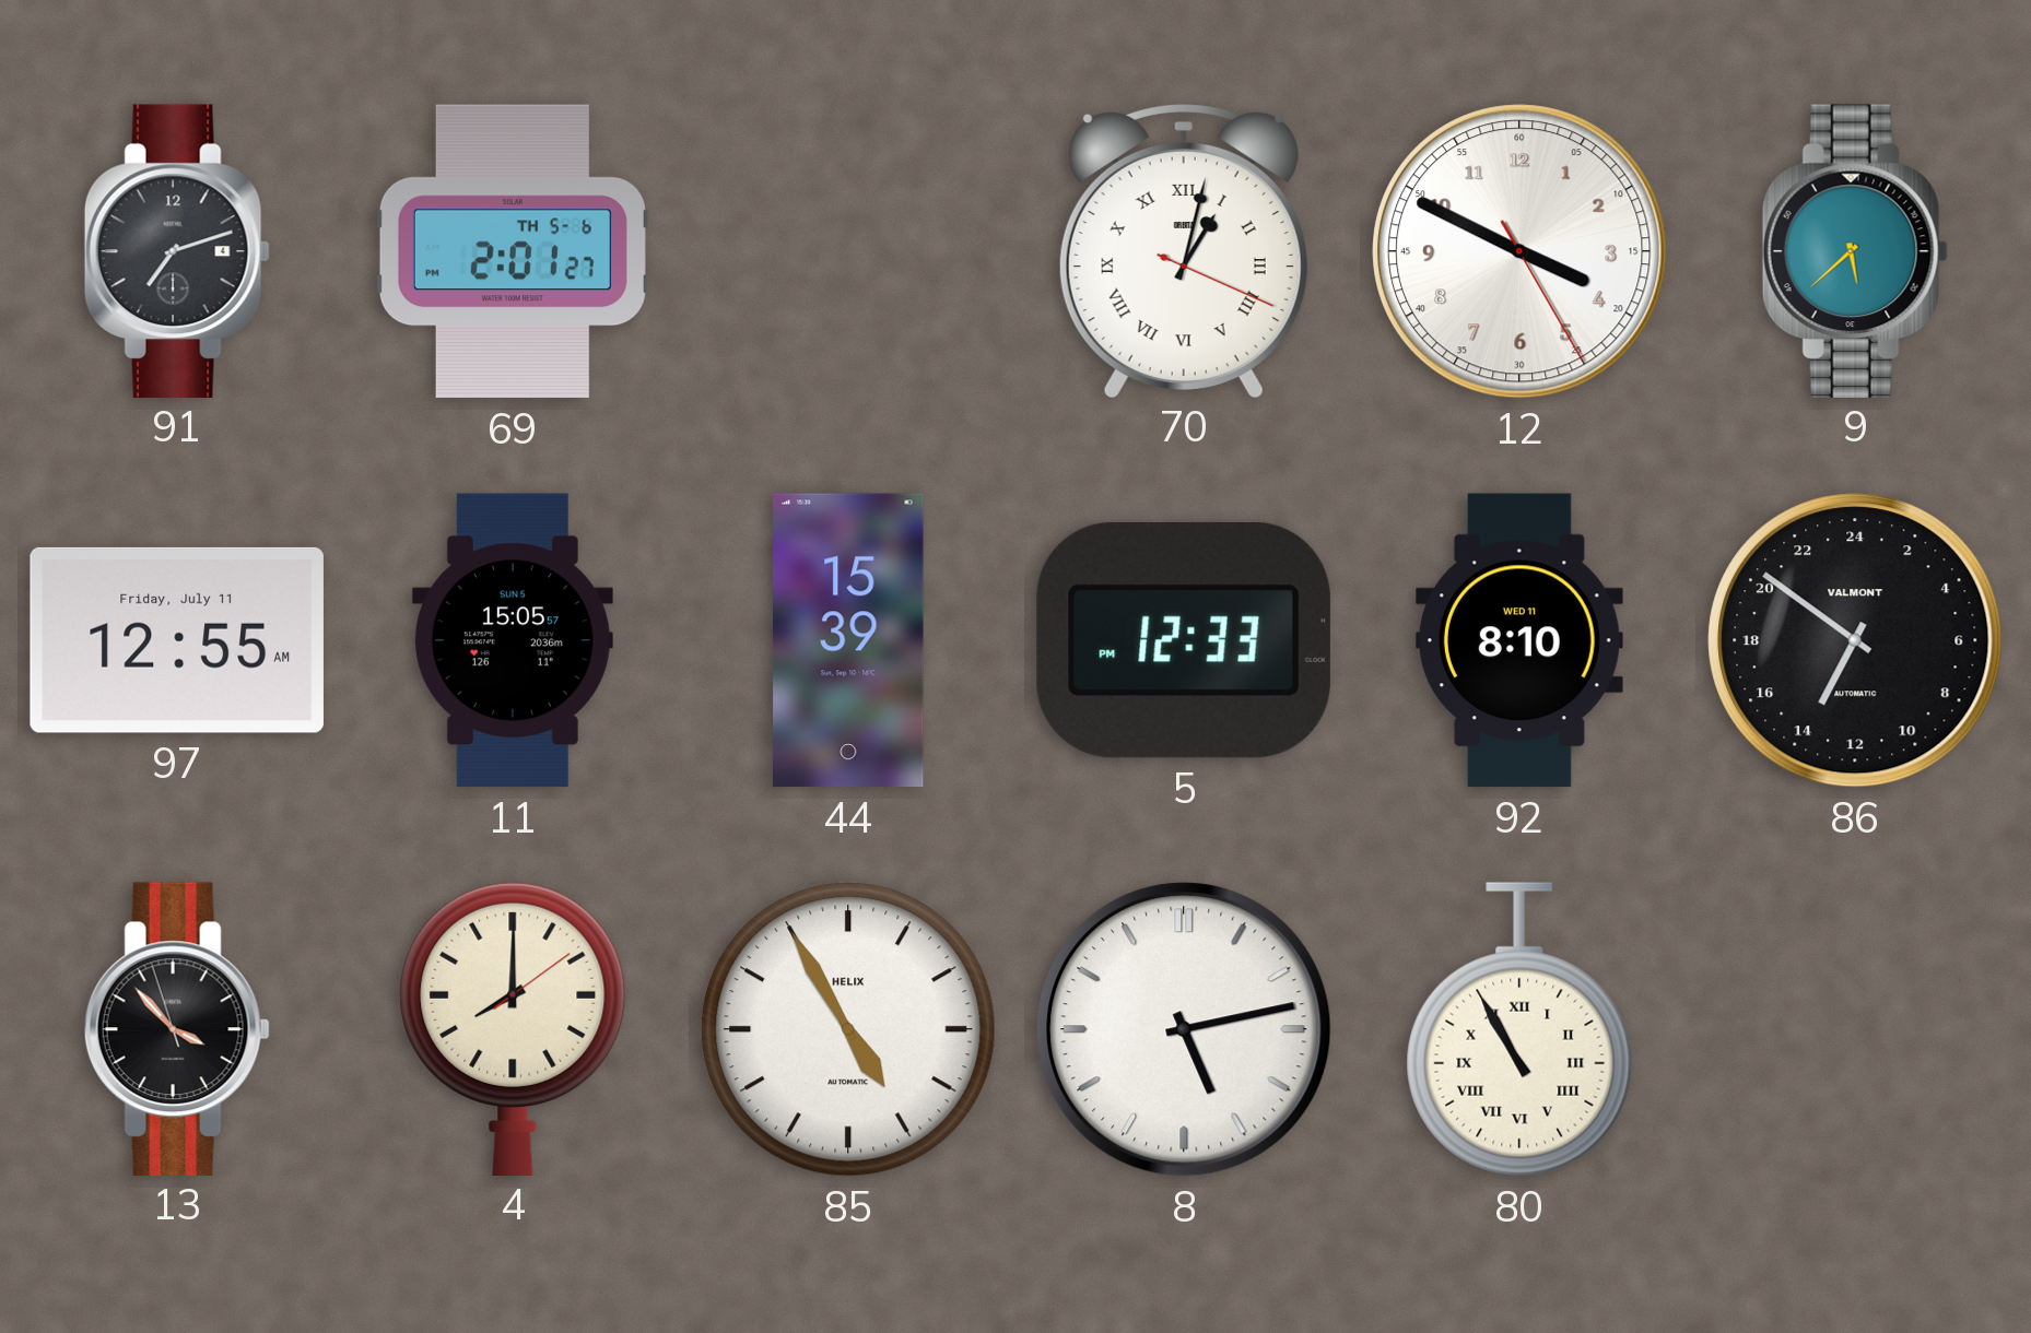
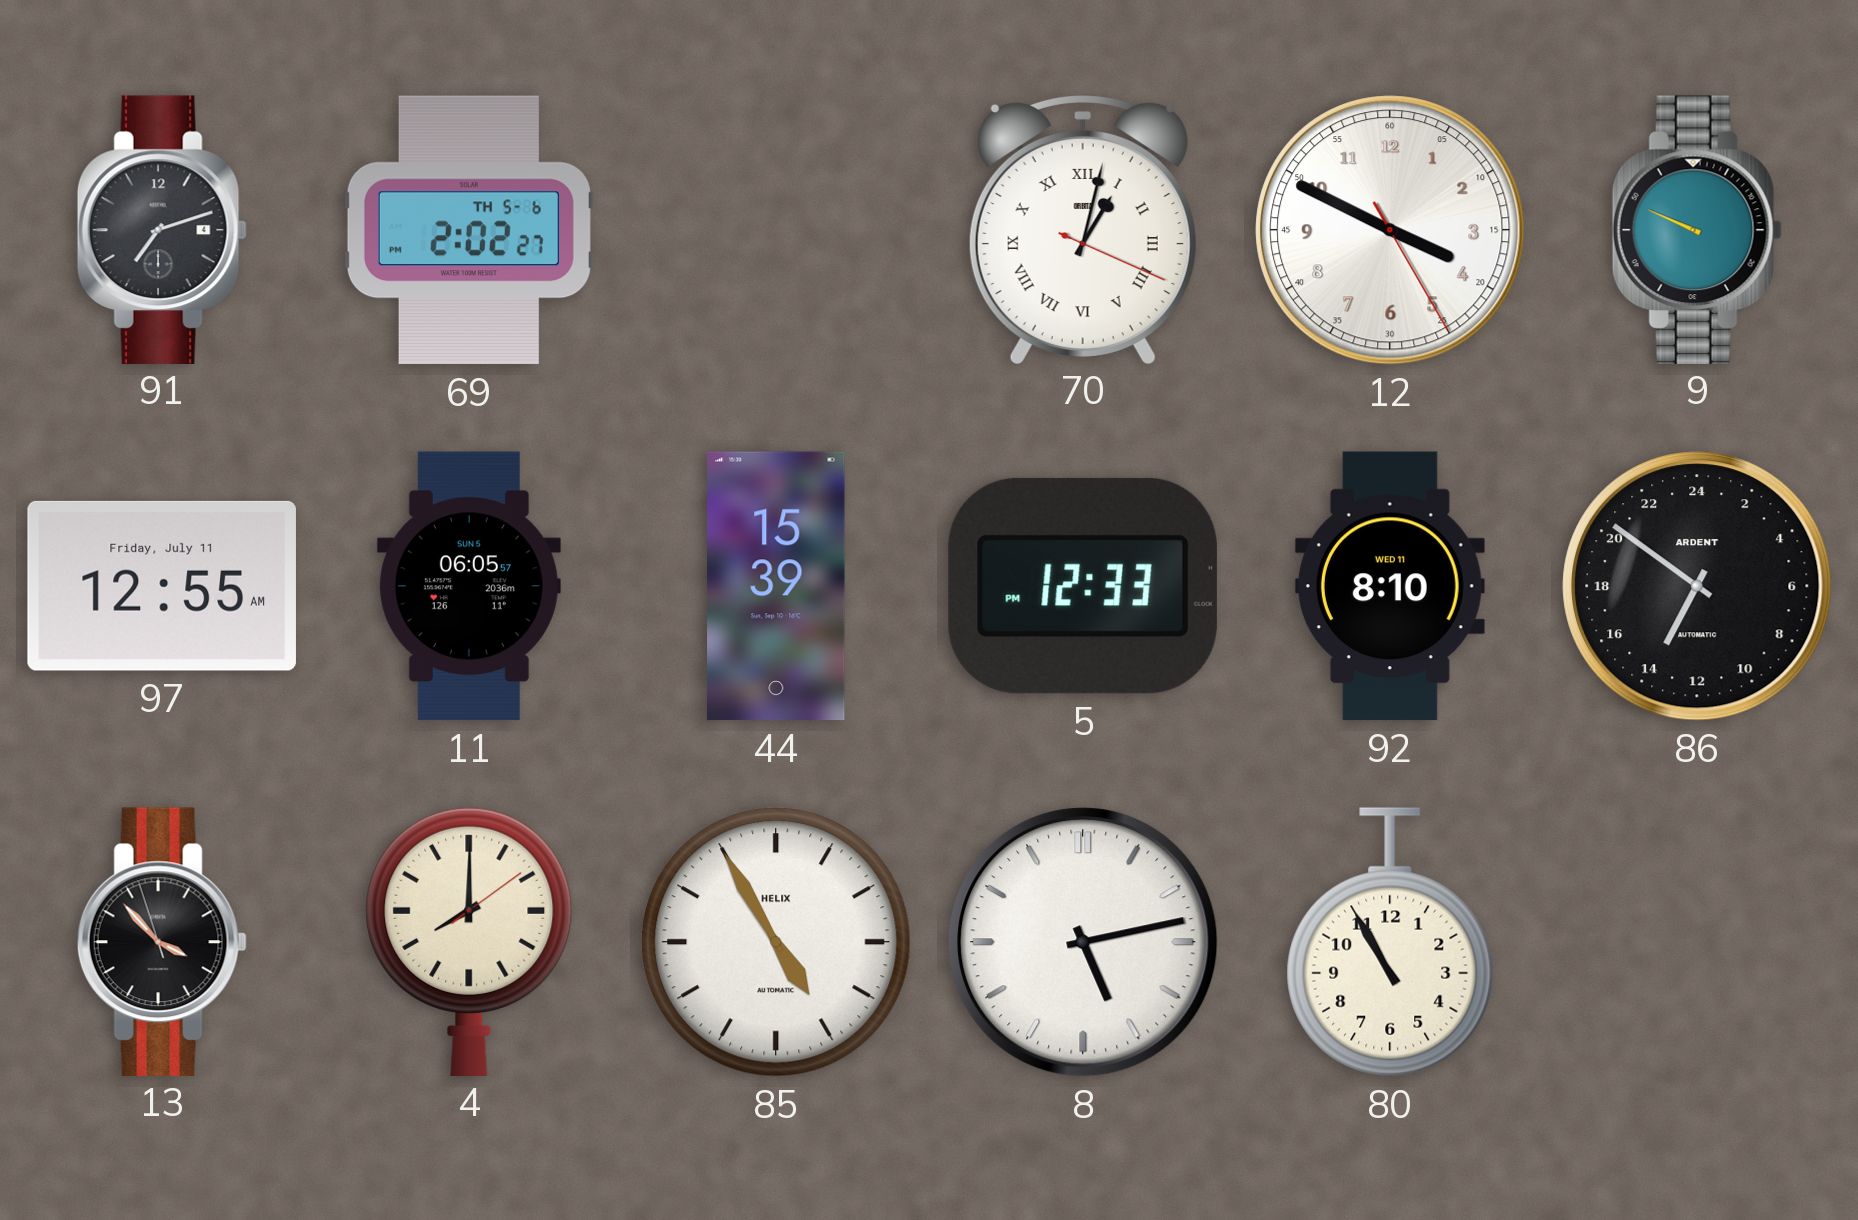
69: 2:01 -> 2:02 (469, 230)
9: 5:38 -> 9:49 (1697, 229)
11: 15:05 -> 06:05 (469, 586)
86 brand: VALMONT -> ARDENT (1697, 586)
80 numerals: Roman -> Arabic (1390, 942)
